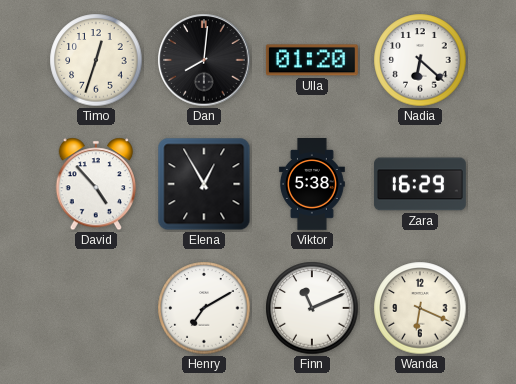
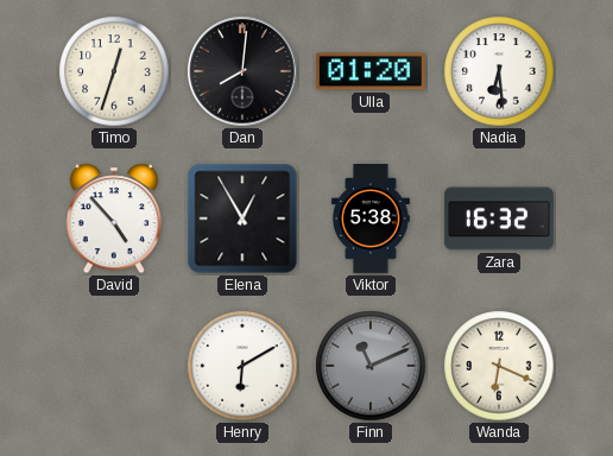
Nadia: 6:22 -> 6:29 (499, 71)
Zara: 16:29 -> 16:32 (499, 218)
Henry: 7:10 -> 6:10 (242, 366)
Finn dial: white -> grey (371, 366)
